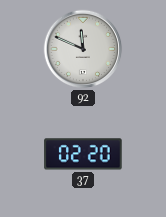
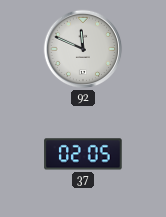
37: 02:20 -> 02:05 (83, 154)
